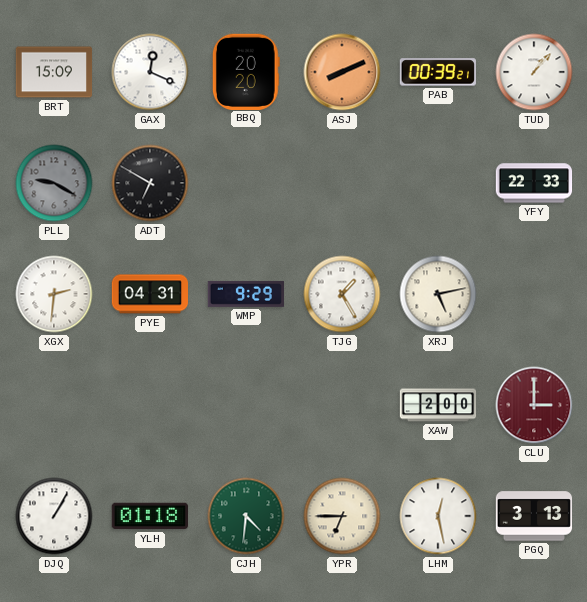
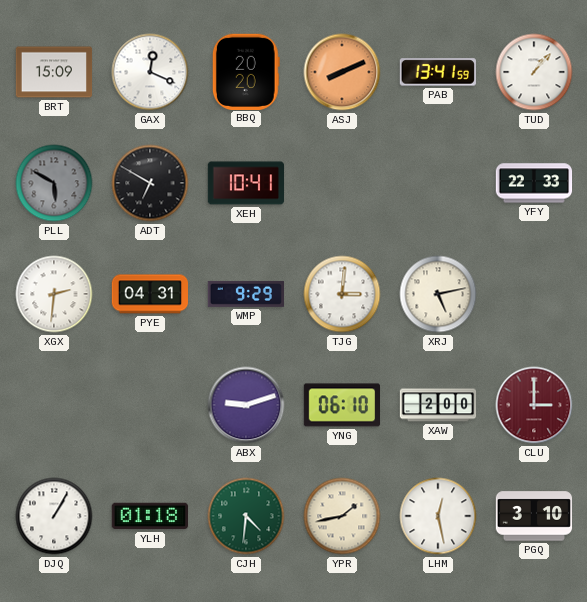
PAB: 00:39 -> 13:41 (438, 72)
PLL: 9:20 -> 5:50 (54, 183)
XEH: none -> 10:41 (246, 183)
TJG: 1:25 -> 3:01 (342, 294)
ABX: none -> 9:12 (246, 405)
YNG: none -> 06:10 (341, 405)
YPR: 6:45 -> 1:43 (342, 516)
PGQ: 3:13 -> 3:10 (534, 516)
